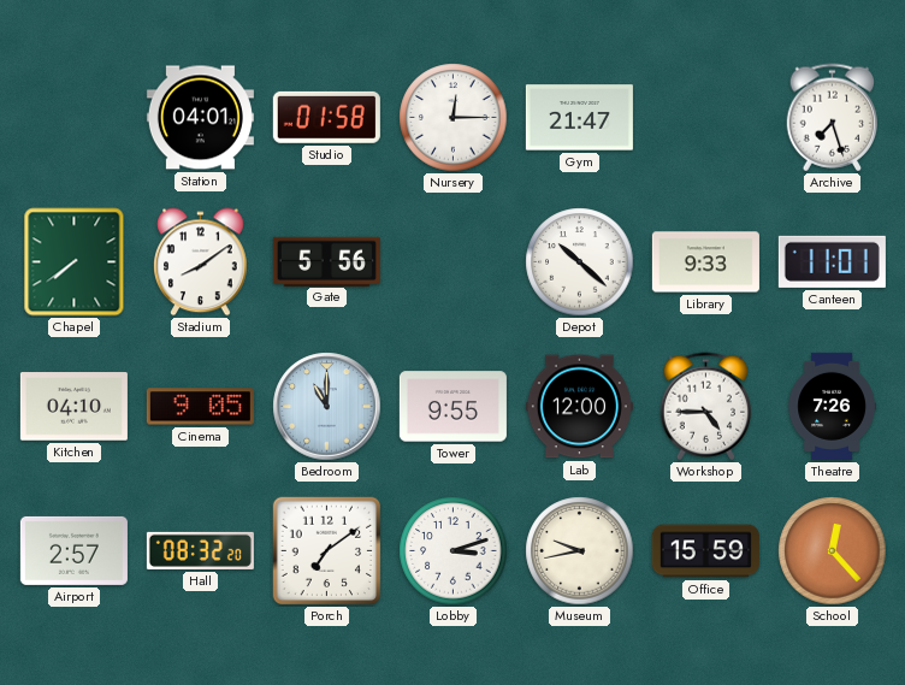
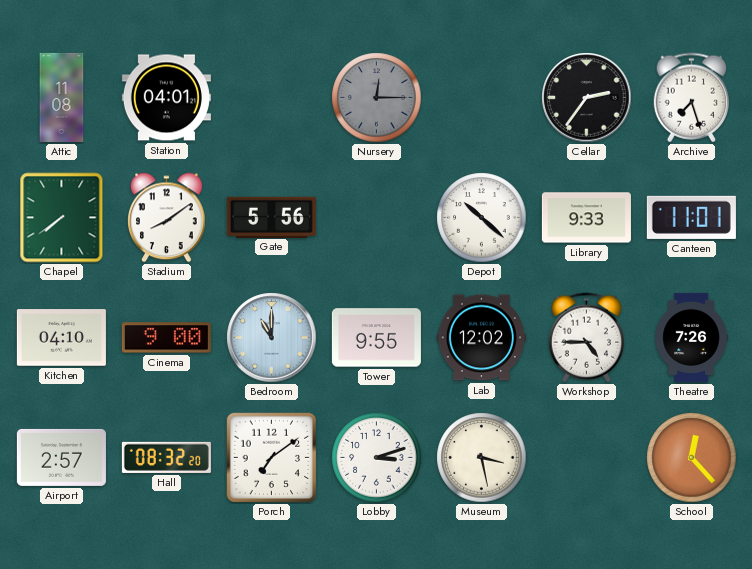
Attic: none -> 11:08 (62, 97)
Studio: 01:58 -> none (326, 117)
Nursery dial: white -> grey (377, 98)
Gym: 21:47 -> none (579, 118)
Cellar: none -> 2:36 (587, 98)
Cinema: 9:05 -> 9:00 (166, 338)
Lab: 12:00 -> 12:02 (481, 338)
Museum: 9:43 -> 3:28 (482, 458)
Office: 15:59 -> none (705, 551)
